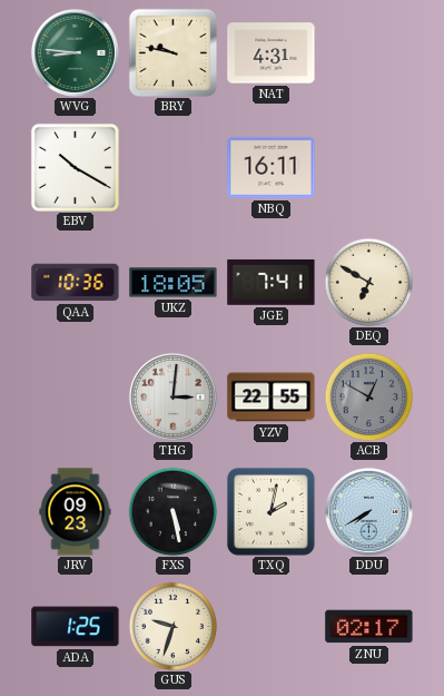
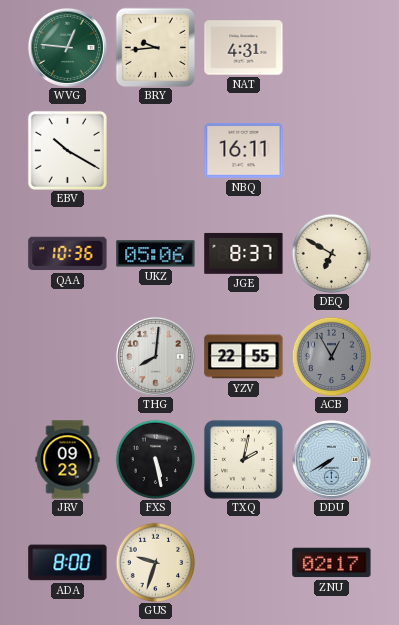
WVG: 8:46 -> 12:46 (67, 47)
BRY: 9:47 -> 9:44 (155, 47)
UKZ: 18:05 -> 05:06 (156, 254)
JGE: 7:41 -> 8:37 (244, 253)
THG: 3:01 -> 8:01 (155, 356)
ACB: 12:50 -> 12:55 (331, 356)
ADA: 1:25 -> 8:00 (68, 563)
